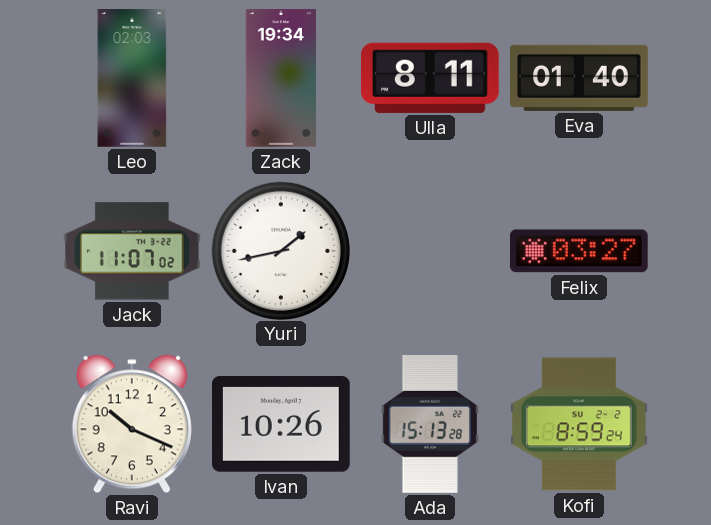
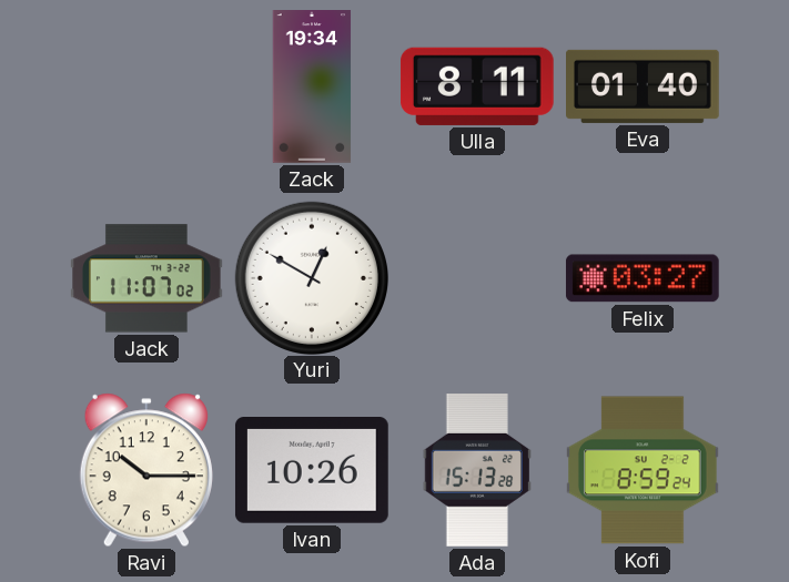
Leo: 02:03 -> none (132, 78)
Yuri: 1:43 -> 12:50 (311, 277)
Ravi: 10:19 -> 10:15 (146, 470)
